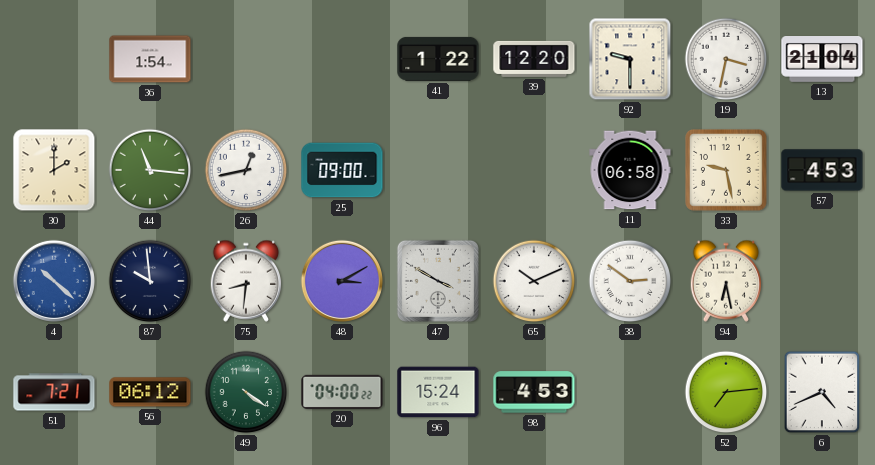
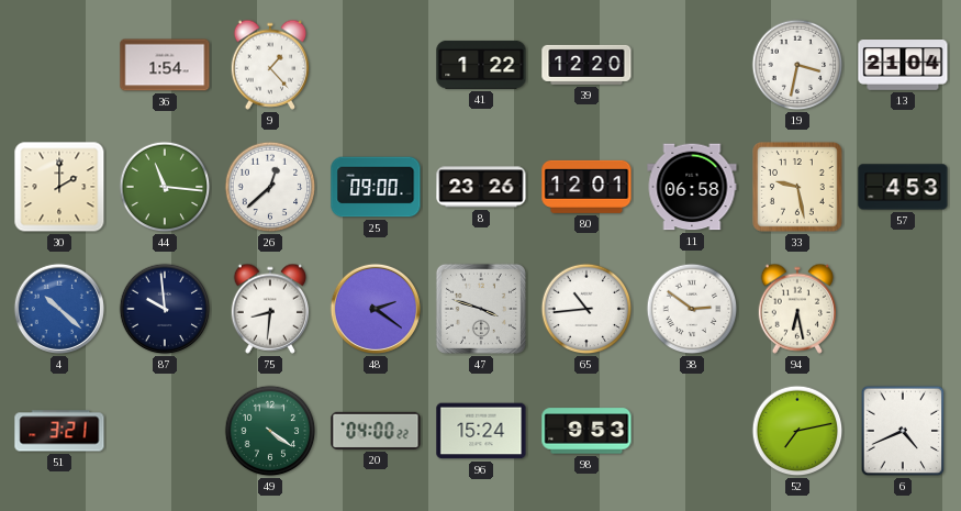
9: none -> 1:23 (270, 65)
92: 9:30 -> none (630, 59)
26: 12:43 -> 12:38 (270, 187)
8: none -> 23:26 (481, 187)
80: none -> 12:01 (586, 187)
48: 3:10 -> 2:21 (376, 309)
47: 3:50 -> 3:48 (481, 309)
65: 10:11 -> 10:44 (586, 309)
51: 7:21 -> 3:21 (59, 431)
56: 06:12 -> none (150, 392)
98: 4:53 -> 9:53 (586, 431)
52: 7:14 -> 7:13 (797, 431)
